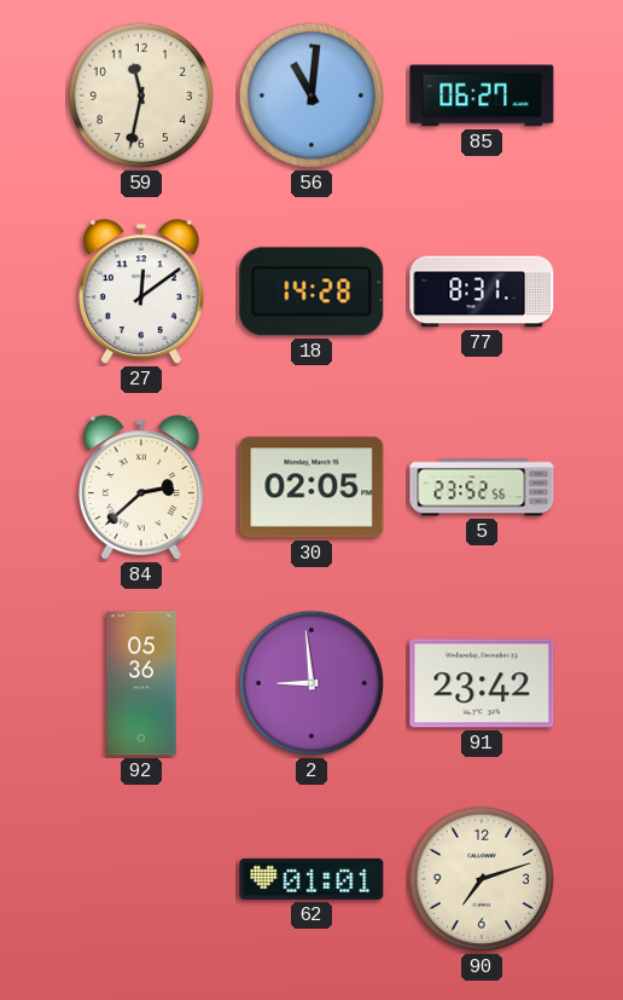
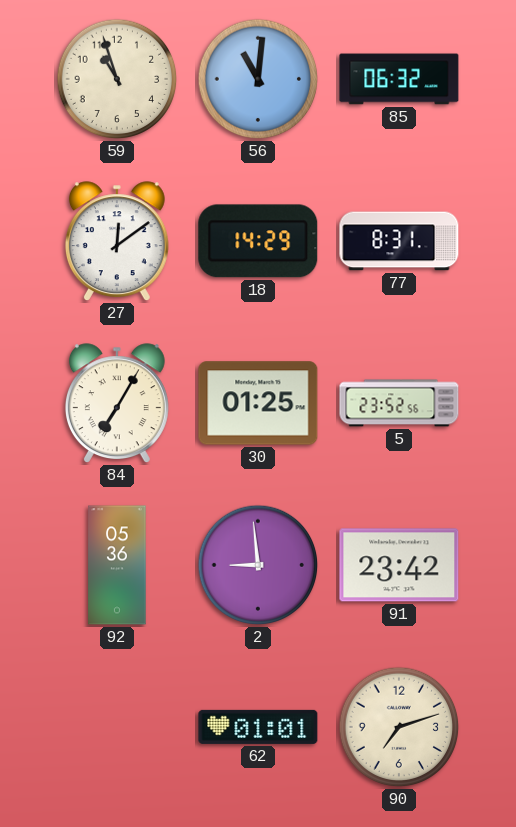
59: 11:32 -> 10:57 (117, 79)
85: 06:27 -> 06:32 (399, 79)
18: 14:28 -> 14:29 (258, 241)
84: 2:38 -> 7:05 (117, 404)
30: 02:05 -> 01:25 (258, 403)
